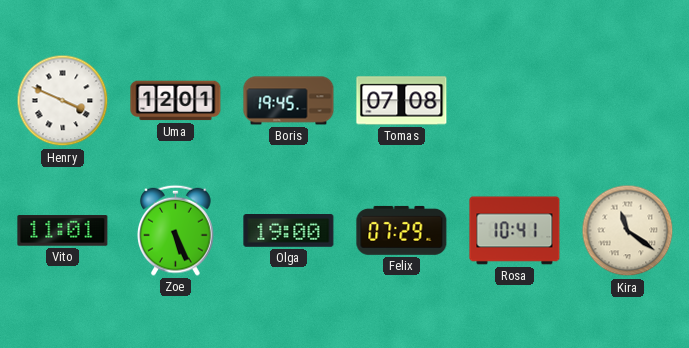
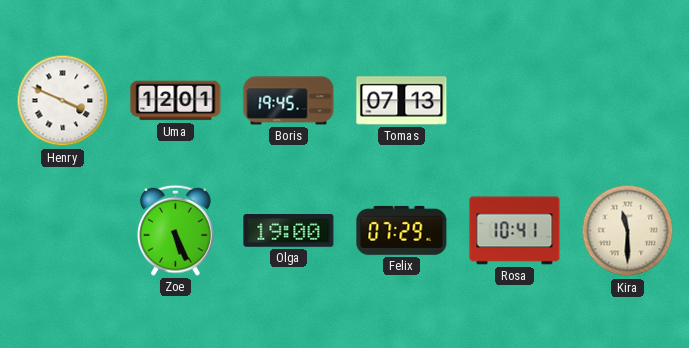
Tomas: 07:08 -> 07:13 (402, 101)
Vito: 11:01 -> none (63, 231)
Kira: 11:21 -> 11:30 (628, 231)
